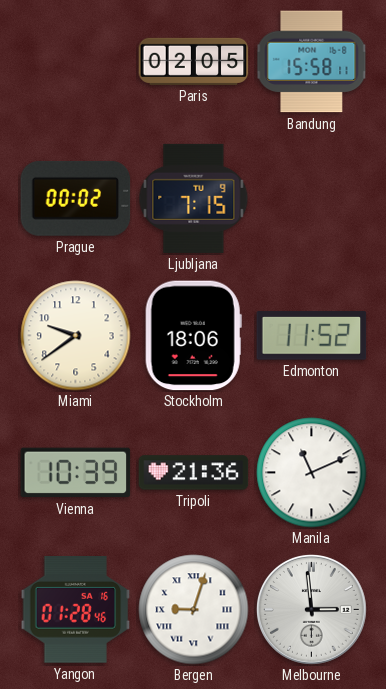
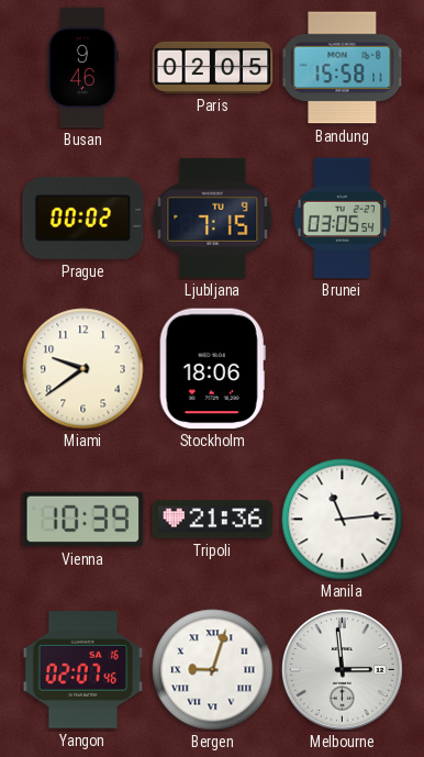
Busan: none -> 9:46 (83, 68)
Brunei: none -> 03:05 (343, 219)
Edmonton: 11:52 -> none (312, 336)
Manila: 11:11 -> 11:14 (343, 520)
Yangon: 01:28 -> 02:07 (83, 670)
